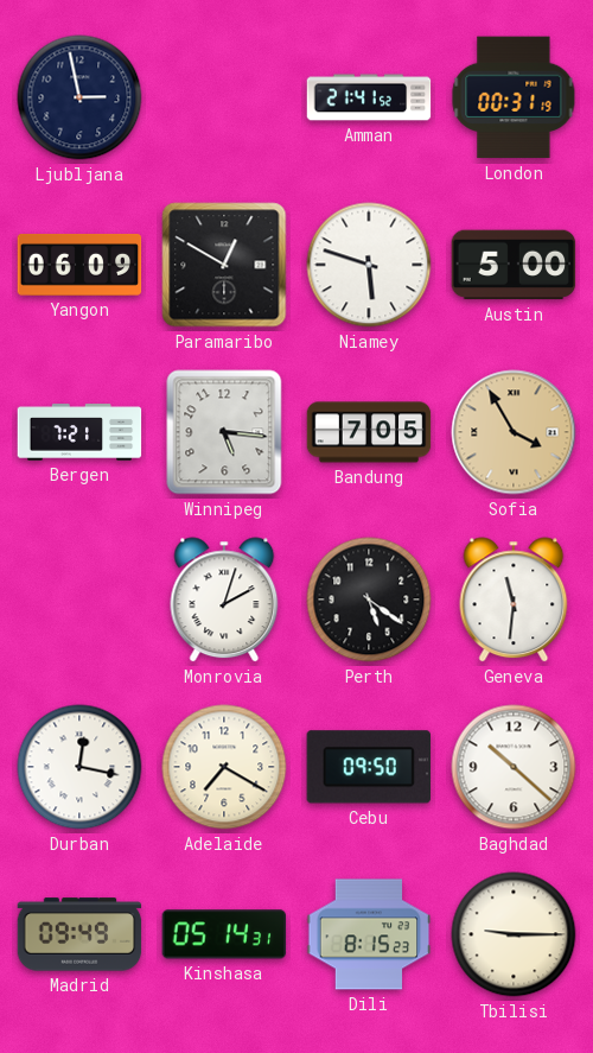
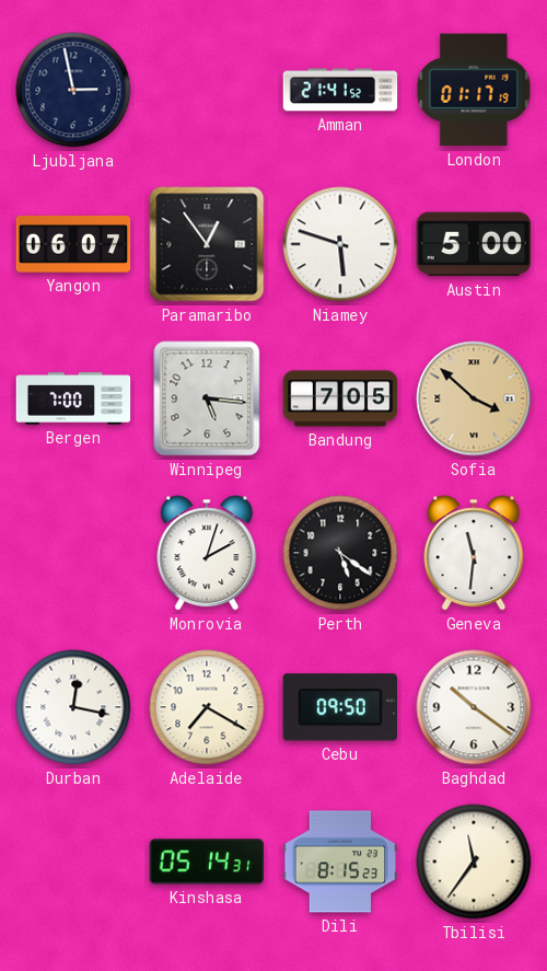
London: 00:31 -> 01:17 (474, 90)
Yangon: 06:09 -> 06:07 (73, 244)
Paramaribo: 12:50 -> 12:54 (207, 244)
Bergen: 7:21 -> 7:00 (73, 398)
Sofia: 3:55 -> 3:52 (474, 398)
Baghdad: 10:22 -> 10:21 (474, 707)
Madrid: 09:49 -> none (79, 934)
Tbilisi: 9:15 -> 11:36 (474, 862)
